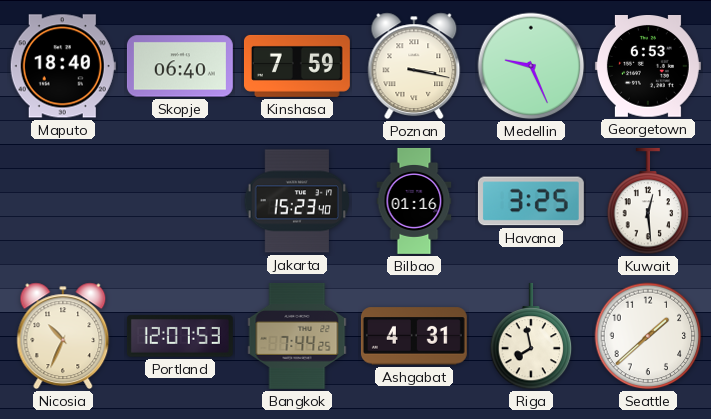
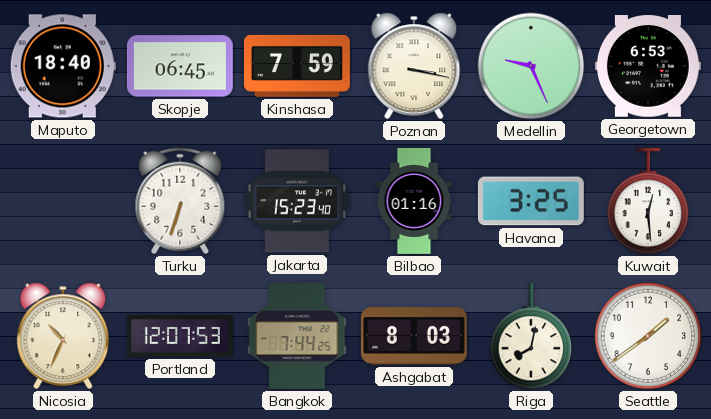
Skopje: 06:40 -> 06:45 (180, 66)
Turku: none -> 6:33 (180, 201)
Ashgabat: 4:31 -> 8:03 (414, 336)
Riga: 7:58 -> 8:02 (531, 336)
Seattle: 1:38 -> 1:39 (648, 336)
